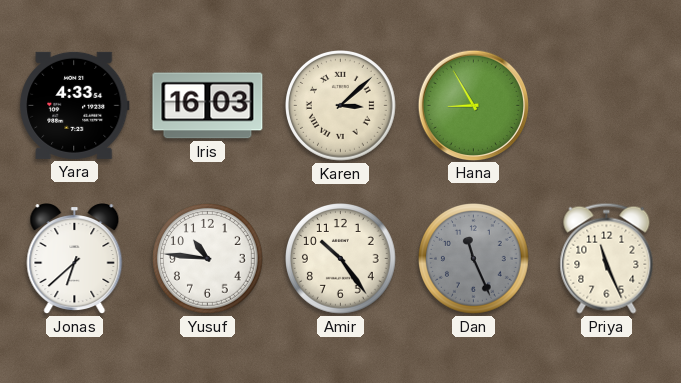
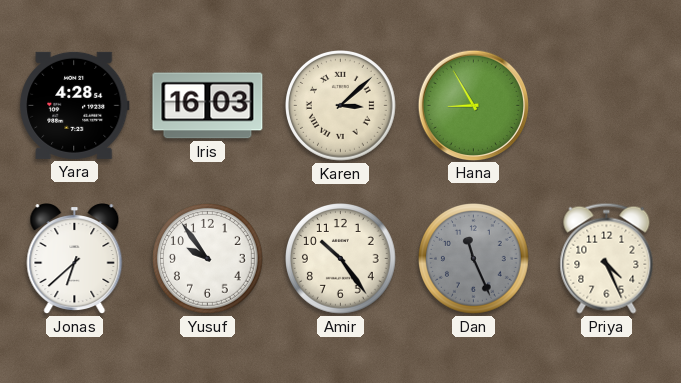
Yara: 4:33 -> 4:28 (75, 105)
Yusuf: 10:46 -> 9:54 (208, 259)
Priya: 11:26 -> 4:26 (607, 258)
